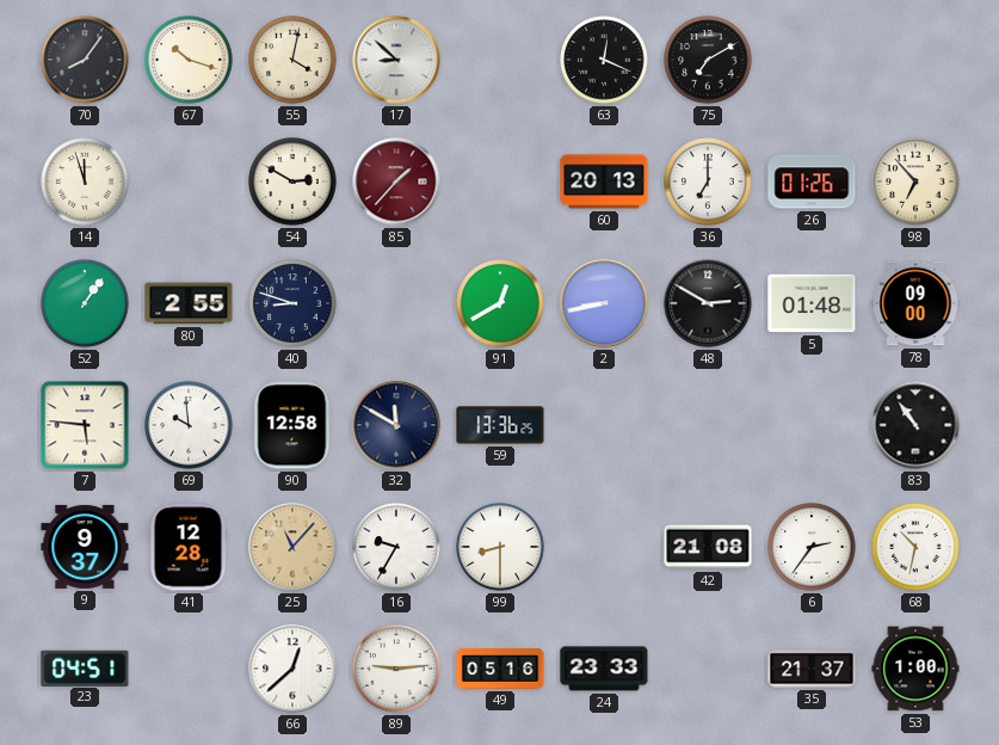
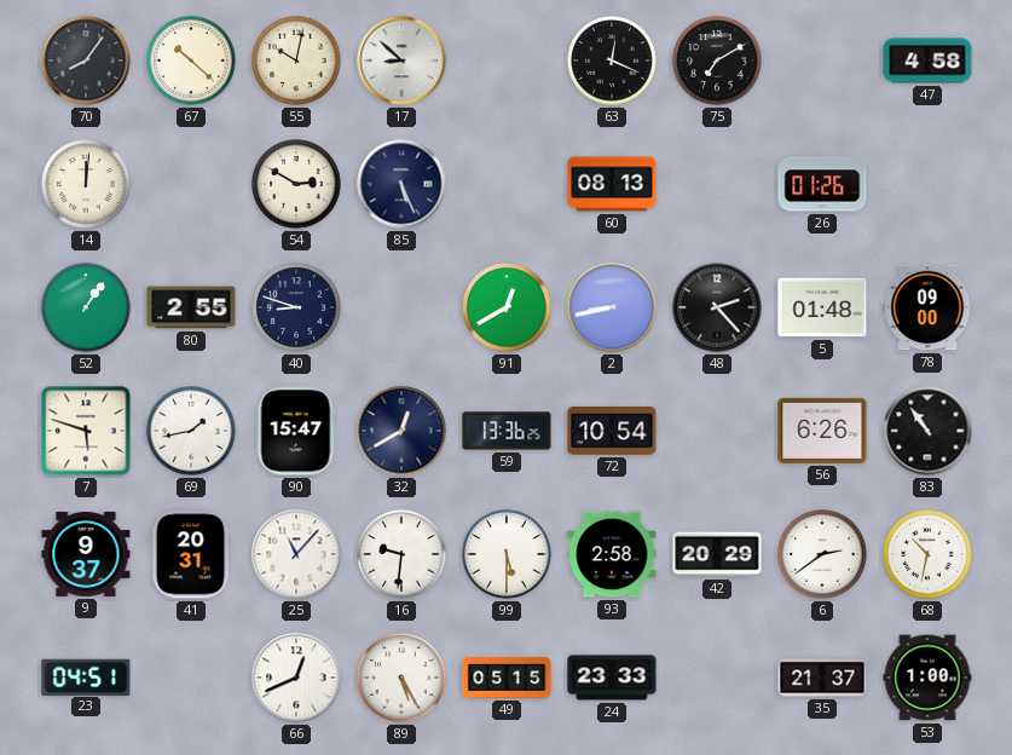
67: 10:18 -> 10:22 (191, 60)
55: 4:02 -> 10:02 (296, 60)
47: none -> 4:58 (927, 60)
14: 11:57 -> 12:01 (86, 184)
85: 1:37 -> 5:26 (401, 184)
85 dial: burgundy -> navy (401, 184)
60: 20:13 -> 08:13 (612, 184)
36: 7:00 -> none (708, 181)
98: 6:53 -> none (915, 181)
48: 2:50 -> 2:23 (717, 307)
7: 5:46 -> 5:48 (86, 431)
69: 9:59 -> 1:43 (191, 431)
90: 12:58 -> 15:47 (296, 431)
32: 11:50 -> 12:40 (401, 431)
72: none -> 10:54 (612, 432)
56: none -> 6:26 (822, 431)
41: 12:28 -> 20:31 (191, 554)
25 dial: champagne -> white (296, 554)
16: 9:35 -> 9:31 (401, 554)
99: 8:30 -> 5:30 (507, 554)
93: none -> 2:58 (612, 554)
42: 21:08 -> 20:29 (717, 554)
6: 2:36 -> 2:39 (822, 554)
66: 12:38 -> 12:41 (296, 678)
89: 9:14 -> 5:25 (401, 678)
49: 05:16 -> 05:15 (507, 678)
